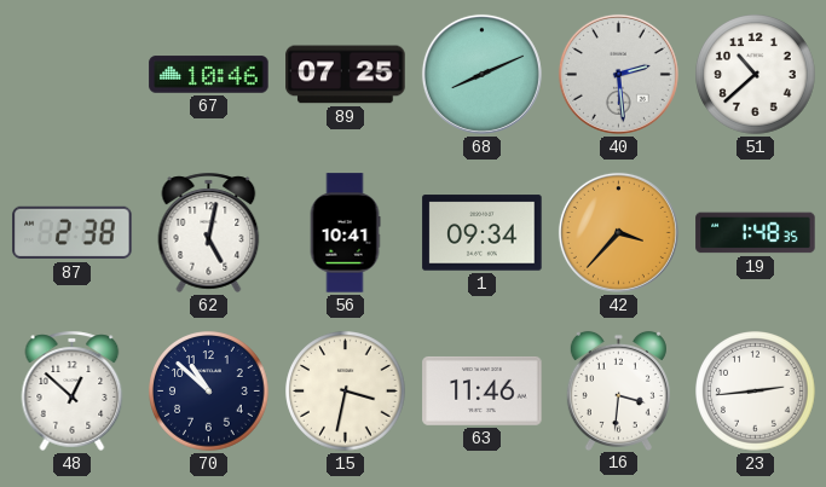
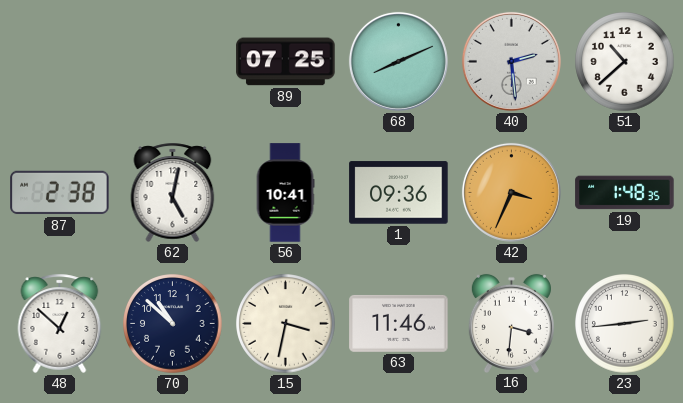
67: 10:46 -> none (209, 75)
1: 09:34 -> 09:36 (399, 193)
42: 3:37 -> 3:34 (511, 192)
